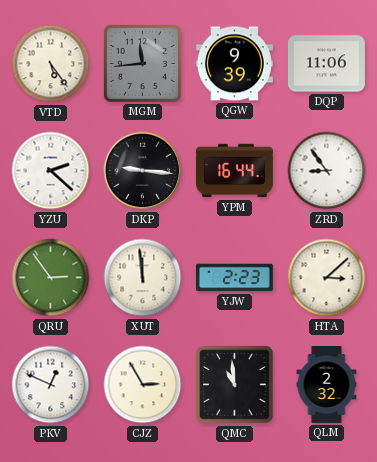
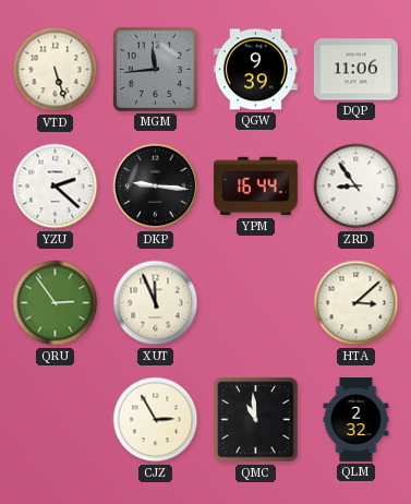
VTD: 5:24 -> 5:27 (56, 70)
XUT: 11:59 -> 11:56 (156, 303)
YJW: 2:23 -> none (234, 278)
PKV: 12:49 -> none (51, 385)
